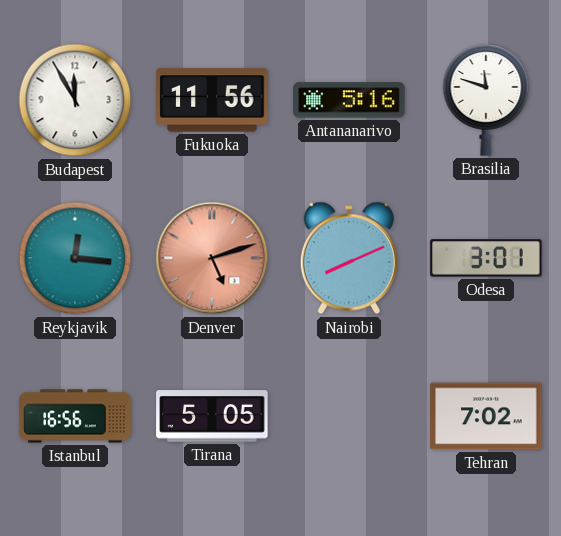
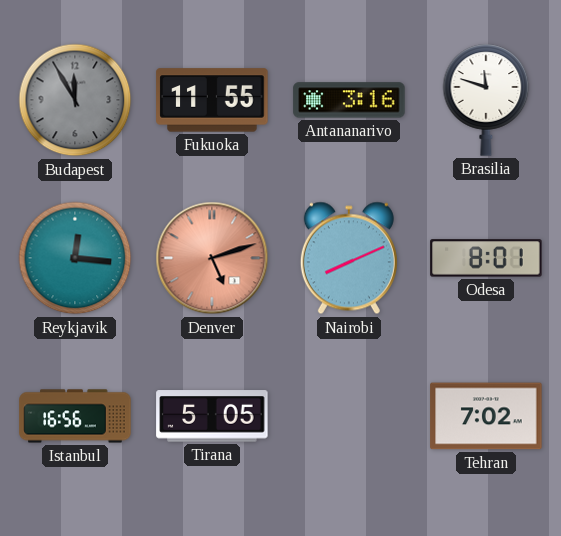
Budapest dial: white -> grey (75, 100)
Fukuoka: 11:56 -> 11:55 (212, 100)
Antananarivo: 5:16 -> 3:16 (349, 100)
Odesa: 3:01 -> 8:01 (486, 258)
